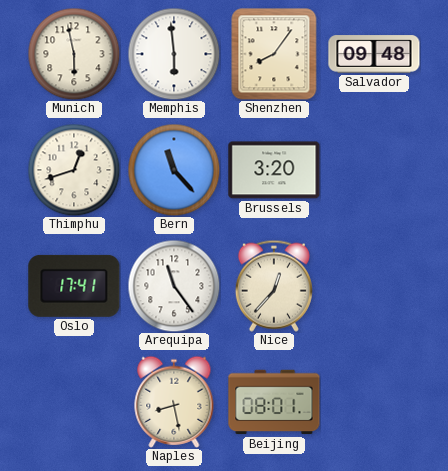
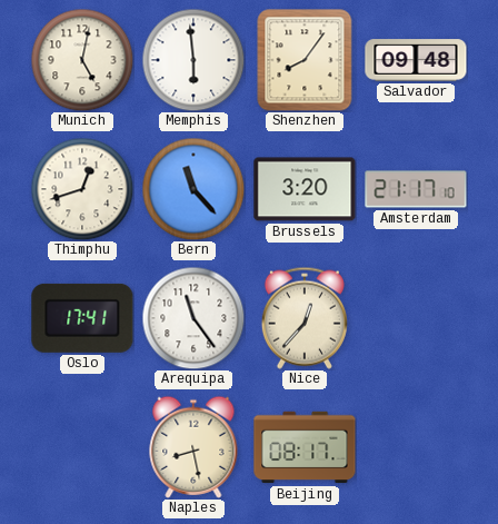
Munich: 5:58 -> 5:02 (82, 60)
Amsterdam: none -> 21:17 (416, 189)
Beijing: 08:01 -> 08:17 (305, 447)
